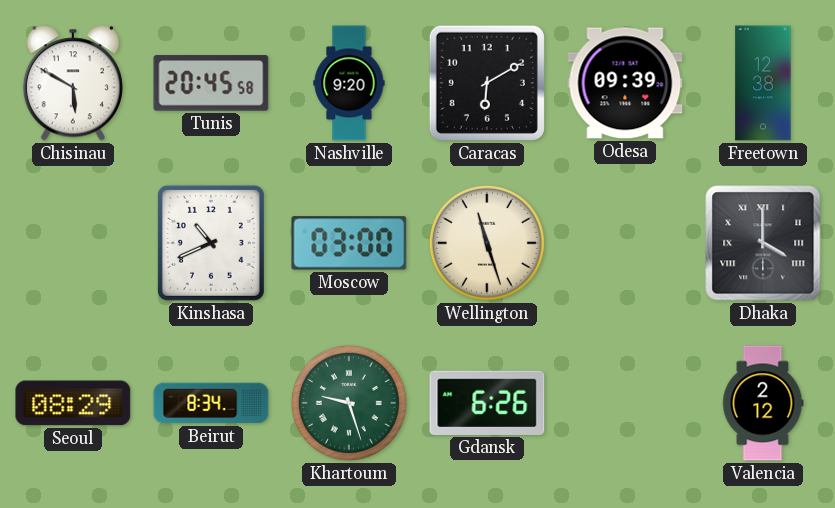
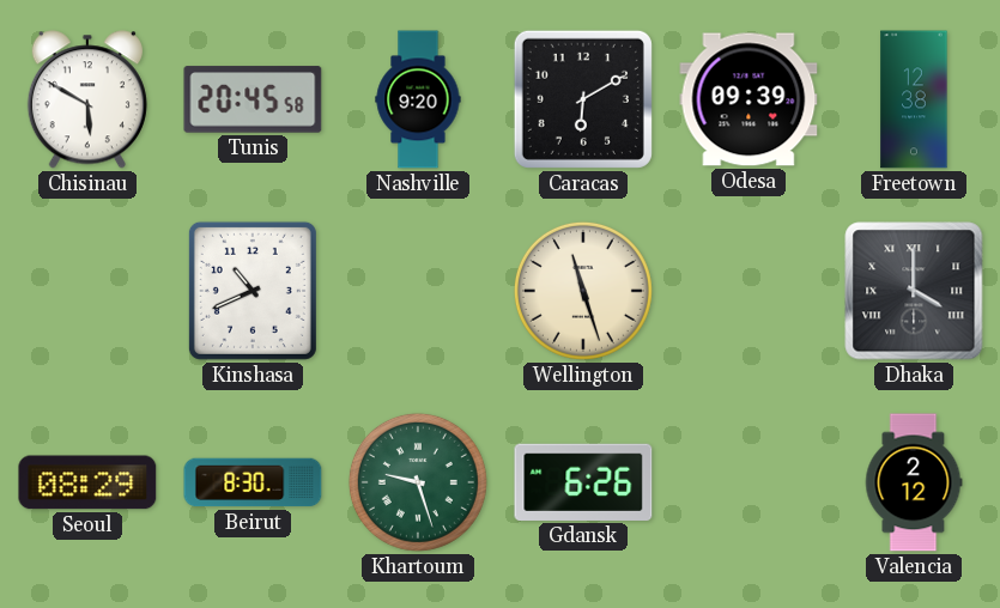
Moscow: 03:00 -> none (349, 243)
Beirut: 8:34 -> 8:30 (253, 482)
